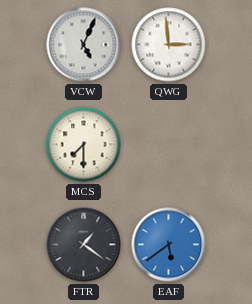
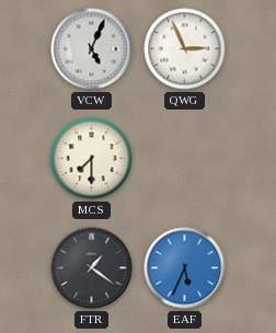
QWG: 2:59 -> 2:56 (185, 49)
EAF: 5:39 -> 5:34 (185, 268)
